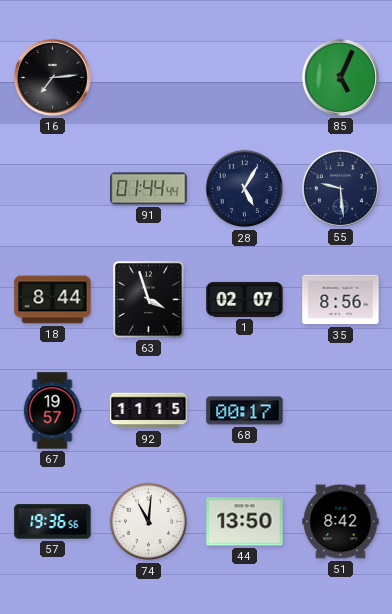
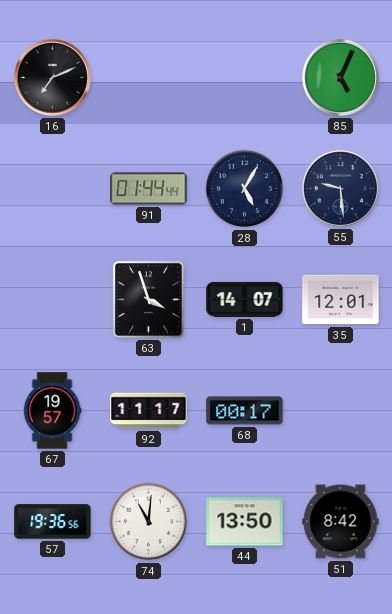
16: 7:14 -> 7:11 (52, 77)
18: 8:44 -> none (53, 300)
1: 02:07 -> 14:07 (245, 299)
35: 8:56 -> 12:01 (341, 300)
92: 11:15 -> 11:17 (149, 411)
